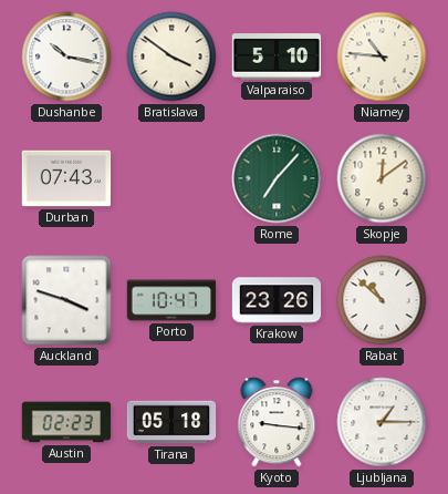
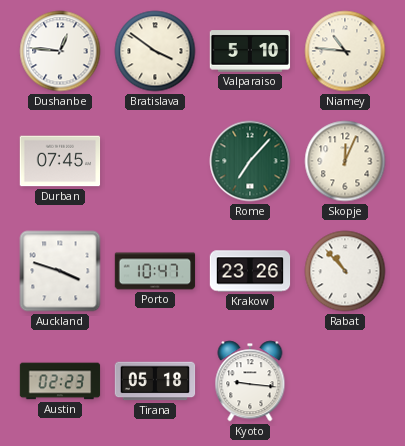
Dushanbe: 10:17 -> 12:46 (60, 51)
Durban: 07:43 -> 07:45 (60, 161)
Skopje: 12:09 -> 12:04 (345, 161)
Rabat: 10:52 -> 10:53 (345, 271)
Ljubljana: 1:15 -> none (382, 422)
